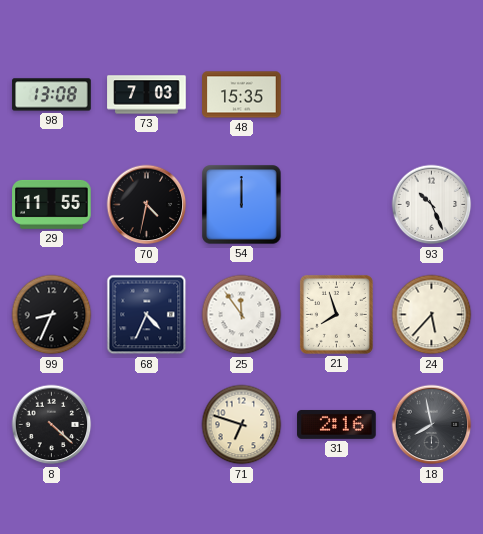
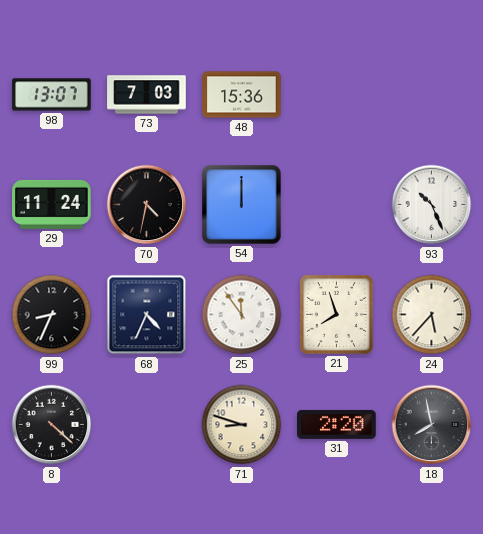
98: 13:08 -> 13:07 (52, 95)
48: 15:35 -> 15:36 (242, 95)
29: 11:55 -> 11:24 (52, 204)
71: 6:48 -> 8:48 (242, 425)
31: 2:16 -> 2:20 (337, 424)
